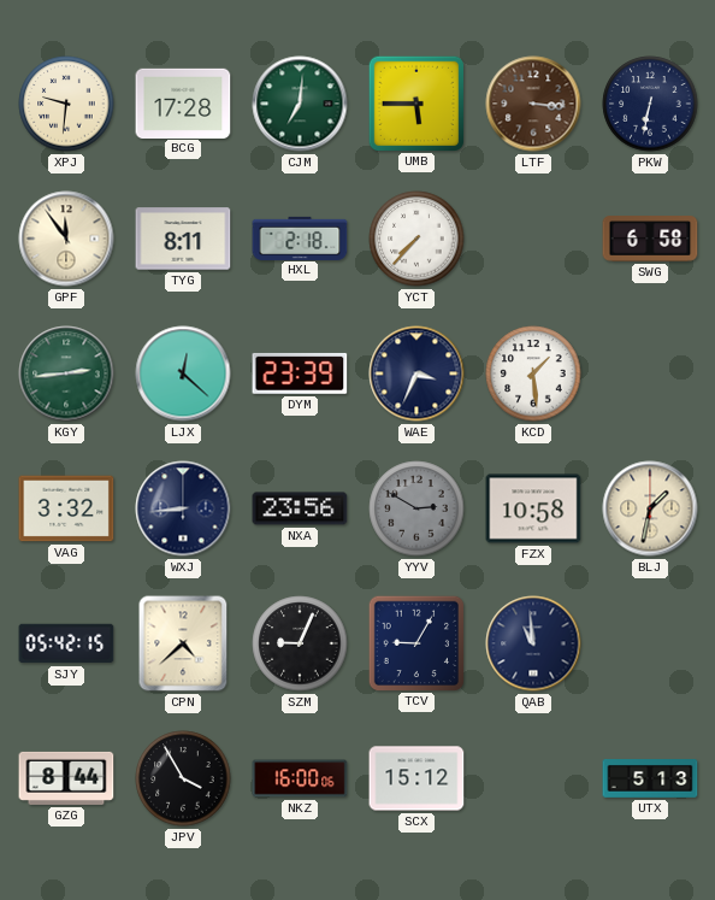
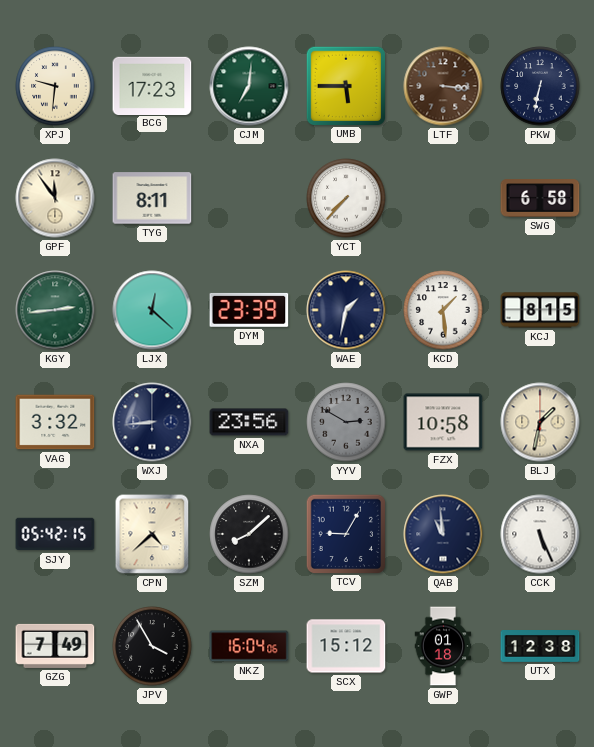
BCG: 17:28 -> 17:23 (152, 85)
HXL: 2:18 -> none (300, 237)
WAE: 3:34 -> 1:32 (346, 310)
KCJ: none -> 8:15 (540, 310)
SZM: 9:04 -> 8:08 (249, 534)
CCK: none -> 5:26 (540, 534)
GZG: 8:44 -> 7:49 (55, 646)
NKZ: 16:00 -> 16:04 (249, 646)
GWP: none -> 01:18 (443, 646)
UTX: 5:13 -> 12:38 (540, 647)
